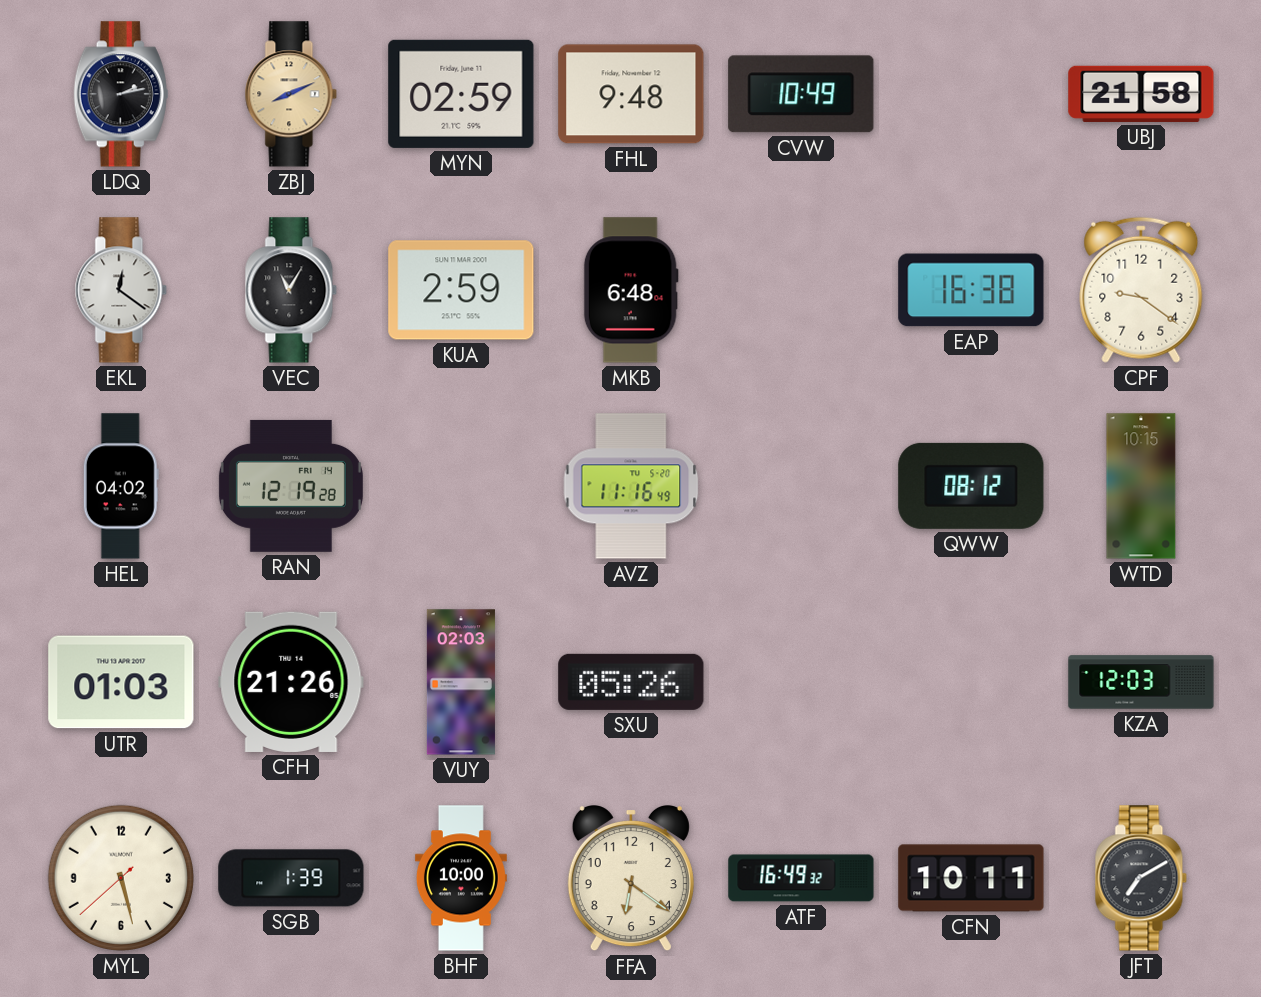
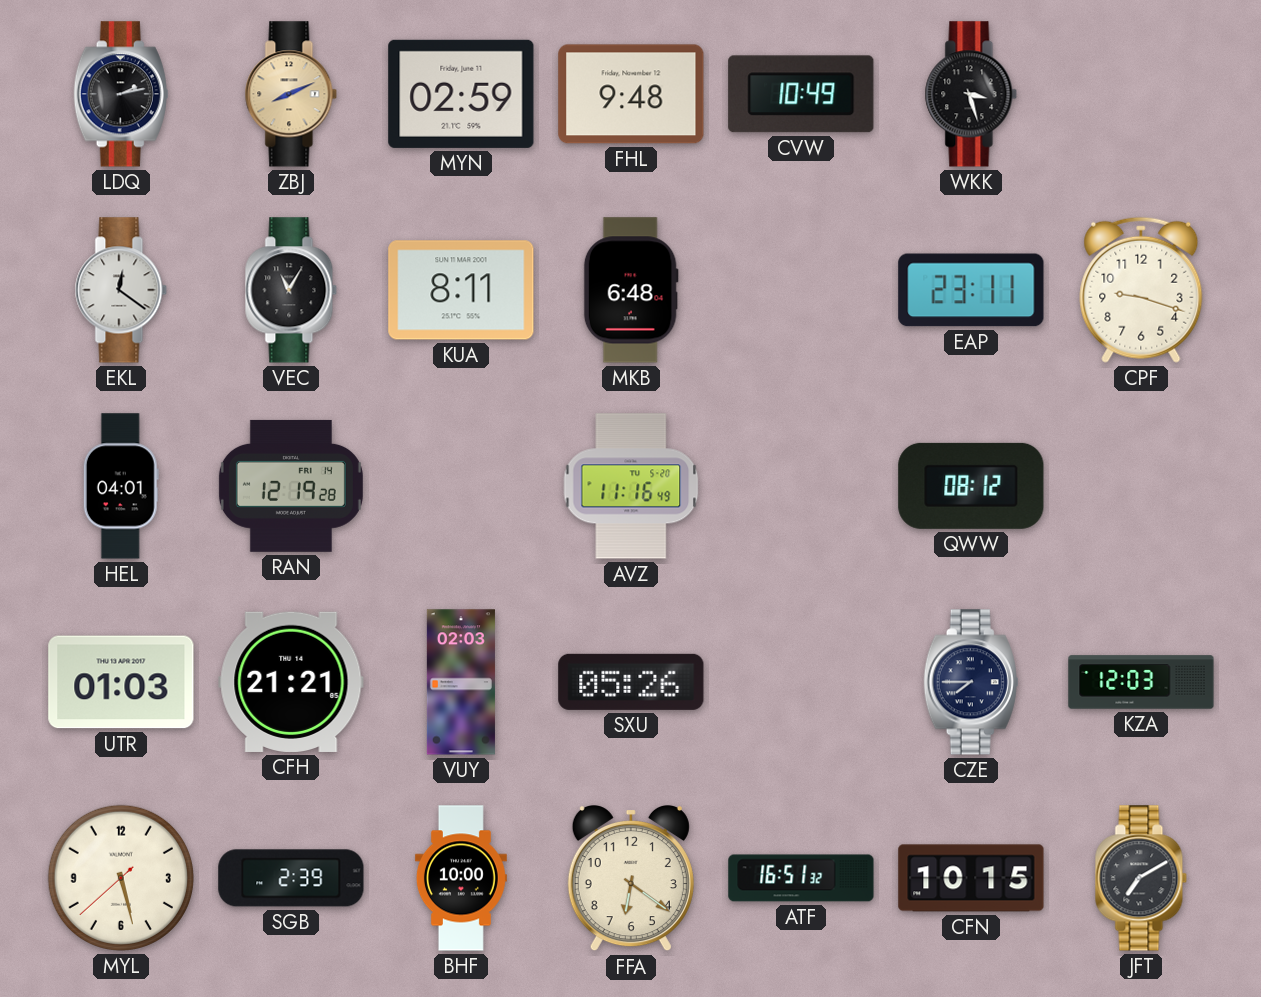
WKK: none -> 3:27 (971, 94)
UBJ: 21:58 -> none (1141, 94)
KUA: 2:59 -> 8:11 (461, 290)
EAP: 16:38 -> 23:11 (971, 290)
CPF: 9:21 -> 9:18 (1141, 290)
HEL: 04:02 -> 04:01 (121, 486)
WTD: 10:15 -> none (1141, 486)
CFH: 21:26 -> 21:21 (291, 682)
CZE: none -> 7:45 (971, 682)
SGB: 1:39 -> 2:39 (291, 878)
ATF: 16:49 -> 16:51 (801, 878)
CFN: 10:11 -> 10:15 (971, 878)
